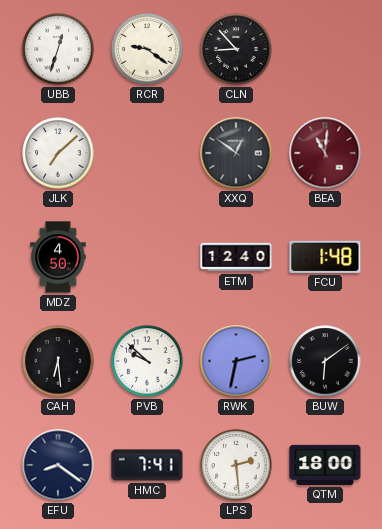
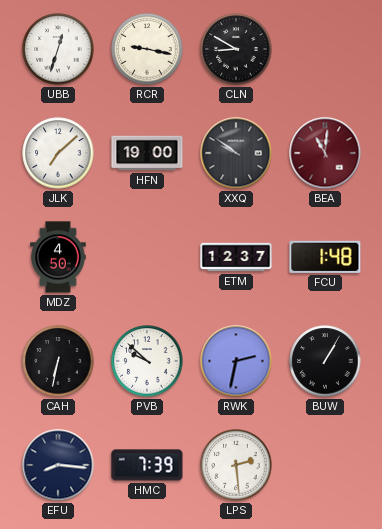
RCR: 9:21 -> 9:17 (147, 49)
CLN: 8:53 -> 8:50 (236, 49)
HFN: none -> 19:00 (147, 153)
XXQ: 12:51 -> 9:51 (236, 153)
ETM: 12:40 -> 12:37 (236, 257)
CAH: 6:29 -> 6:32 (58, 361)
BUW: 6:09 -> 1:05 (325, 361)
EFU: 8:21 -> 8:16 (58, 465)
HMC: 7:41 -> 7:39 (147, 465)
QTM: 18:00 -> none (325, 465)
